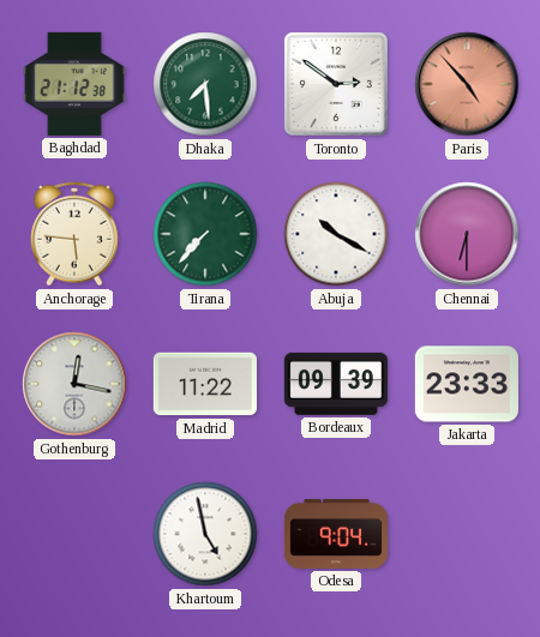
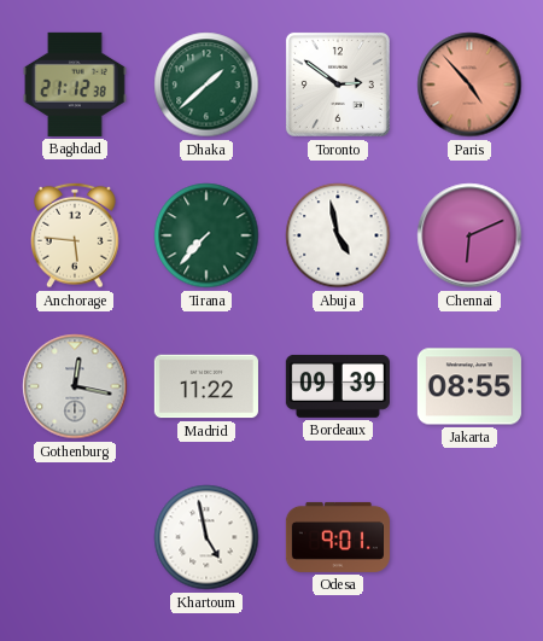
Dhaka: 7:29 -> 1:38 (206, 85)
Abuja: 10:20 -> 4:58 (338, 235)
Chennai: 6:30 -> 6:11 (469, 235)
Jakarta: 23:33 -> 08:55 (469, 386)
Odesa: 9:04 -> 9:01 (338, 537)
